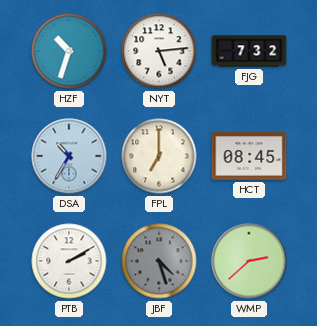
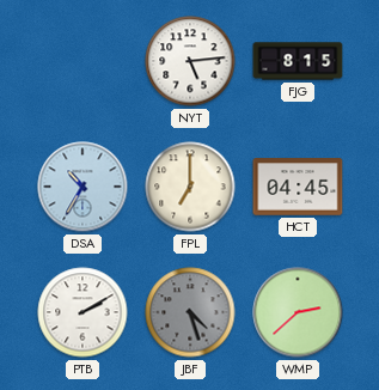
HZF: 10:33 -> none (69, 51)
FJG: 7:32 -> 8:15 (298, 61)
HCT: 08:45 -> 04:45 (298, 187)
